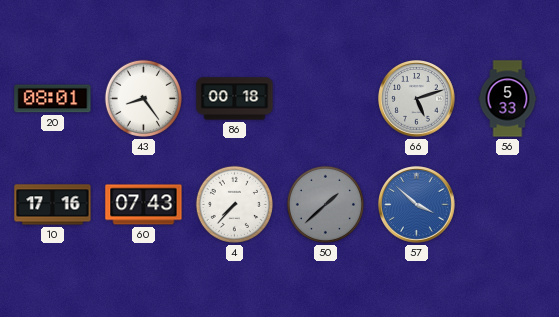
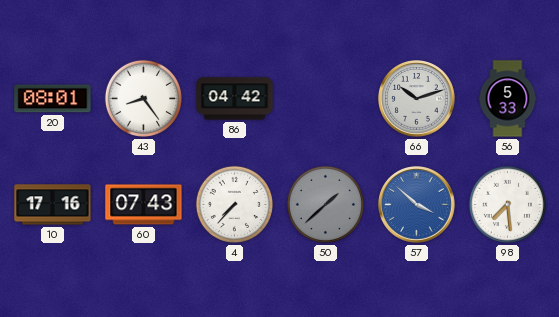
86: 00:18 -> 04:42 (235, 99)
66: 5:12 -> 10:12 (417, 99)
98: none -> 7:29 (507, 204)
